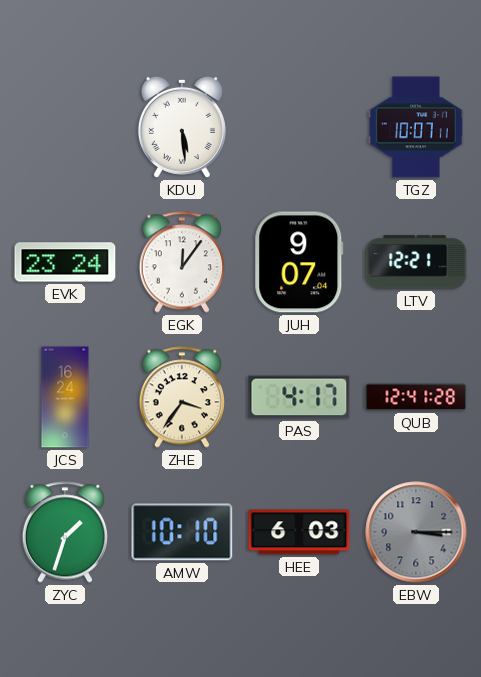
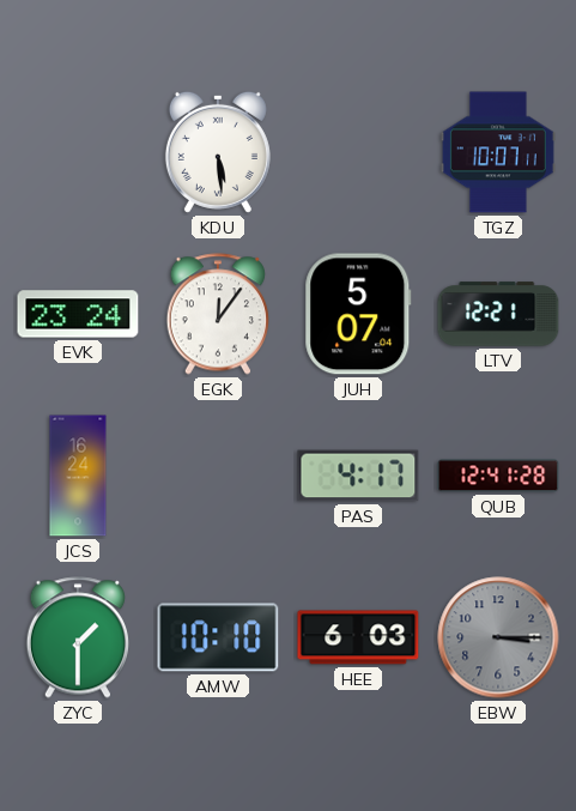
JUH: 9:07 -> 5:07 (358, 314)
ZHE: 3:36 -> none (181, 397)
ZYC: 1:33 -> 1:30 (77, 637)
